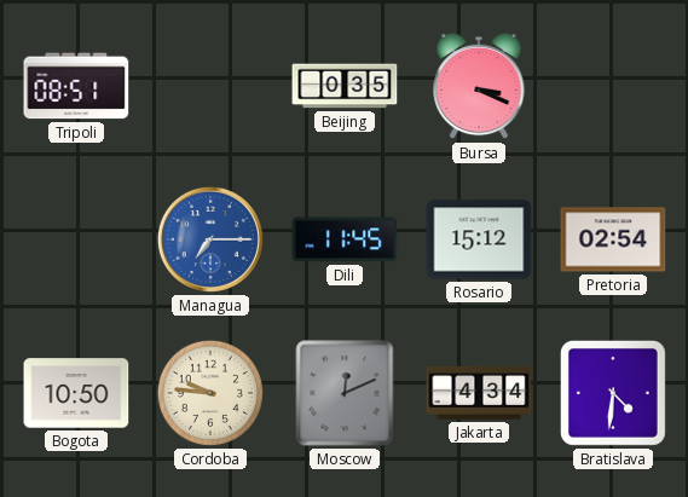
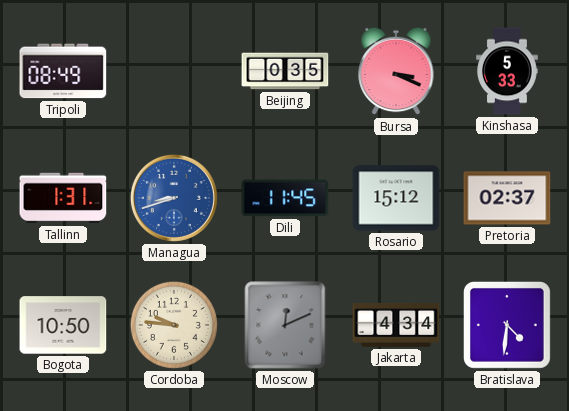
Tripoli: 08:51 -> 08:49 (63, 71)
Kinshasa: none -> 5:33 (507, 71)
Tallinn: none -> 1:31 (63, 198)
Managua: 7:15 -> 8:42 (174, 198)
Pretoria: 02:54 -> 02:37 (507, 198)
